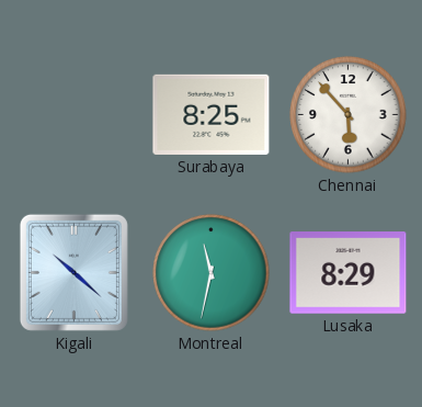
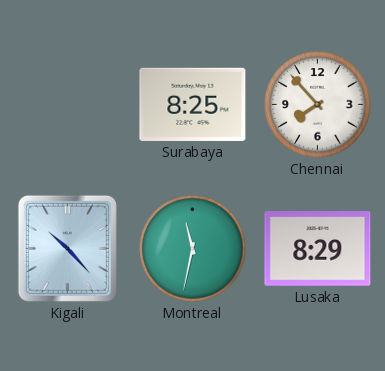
Chennai: 5:53 -> 7:53 (318, 105)
Kigali: 10:22 -> 10:23 (67, 248)
